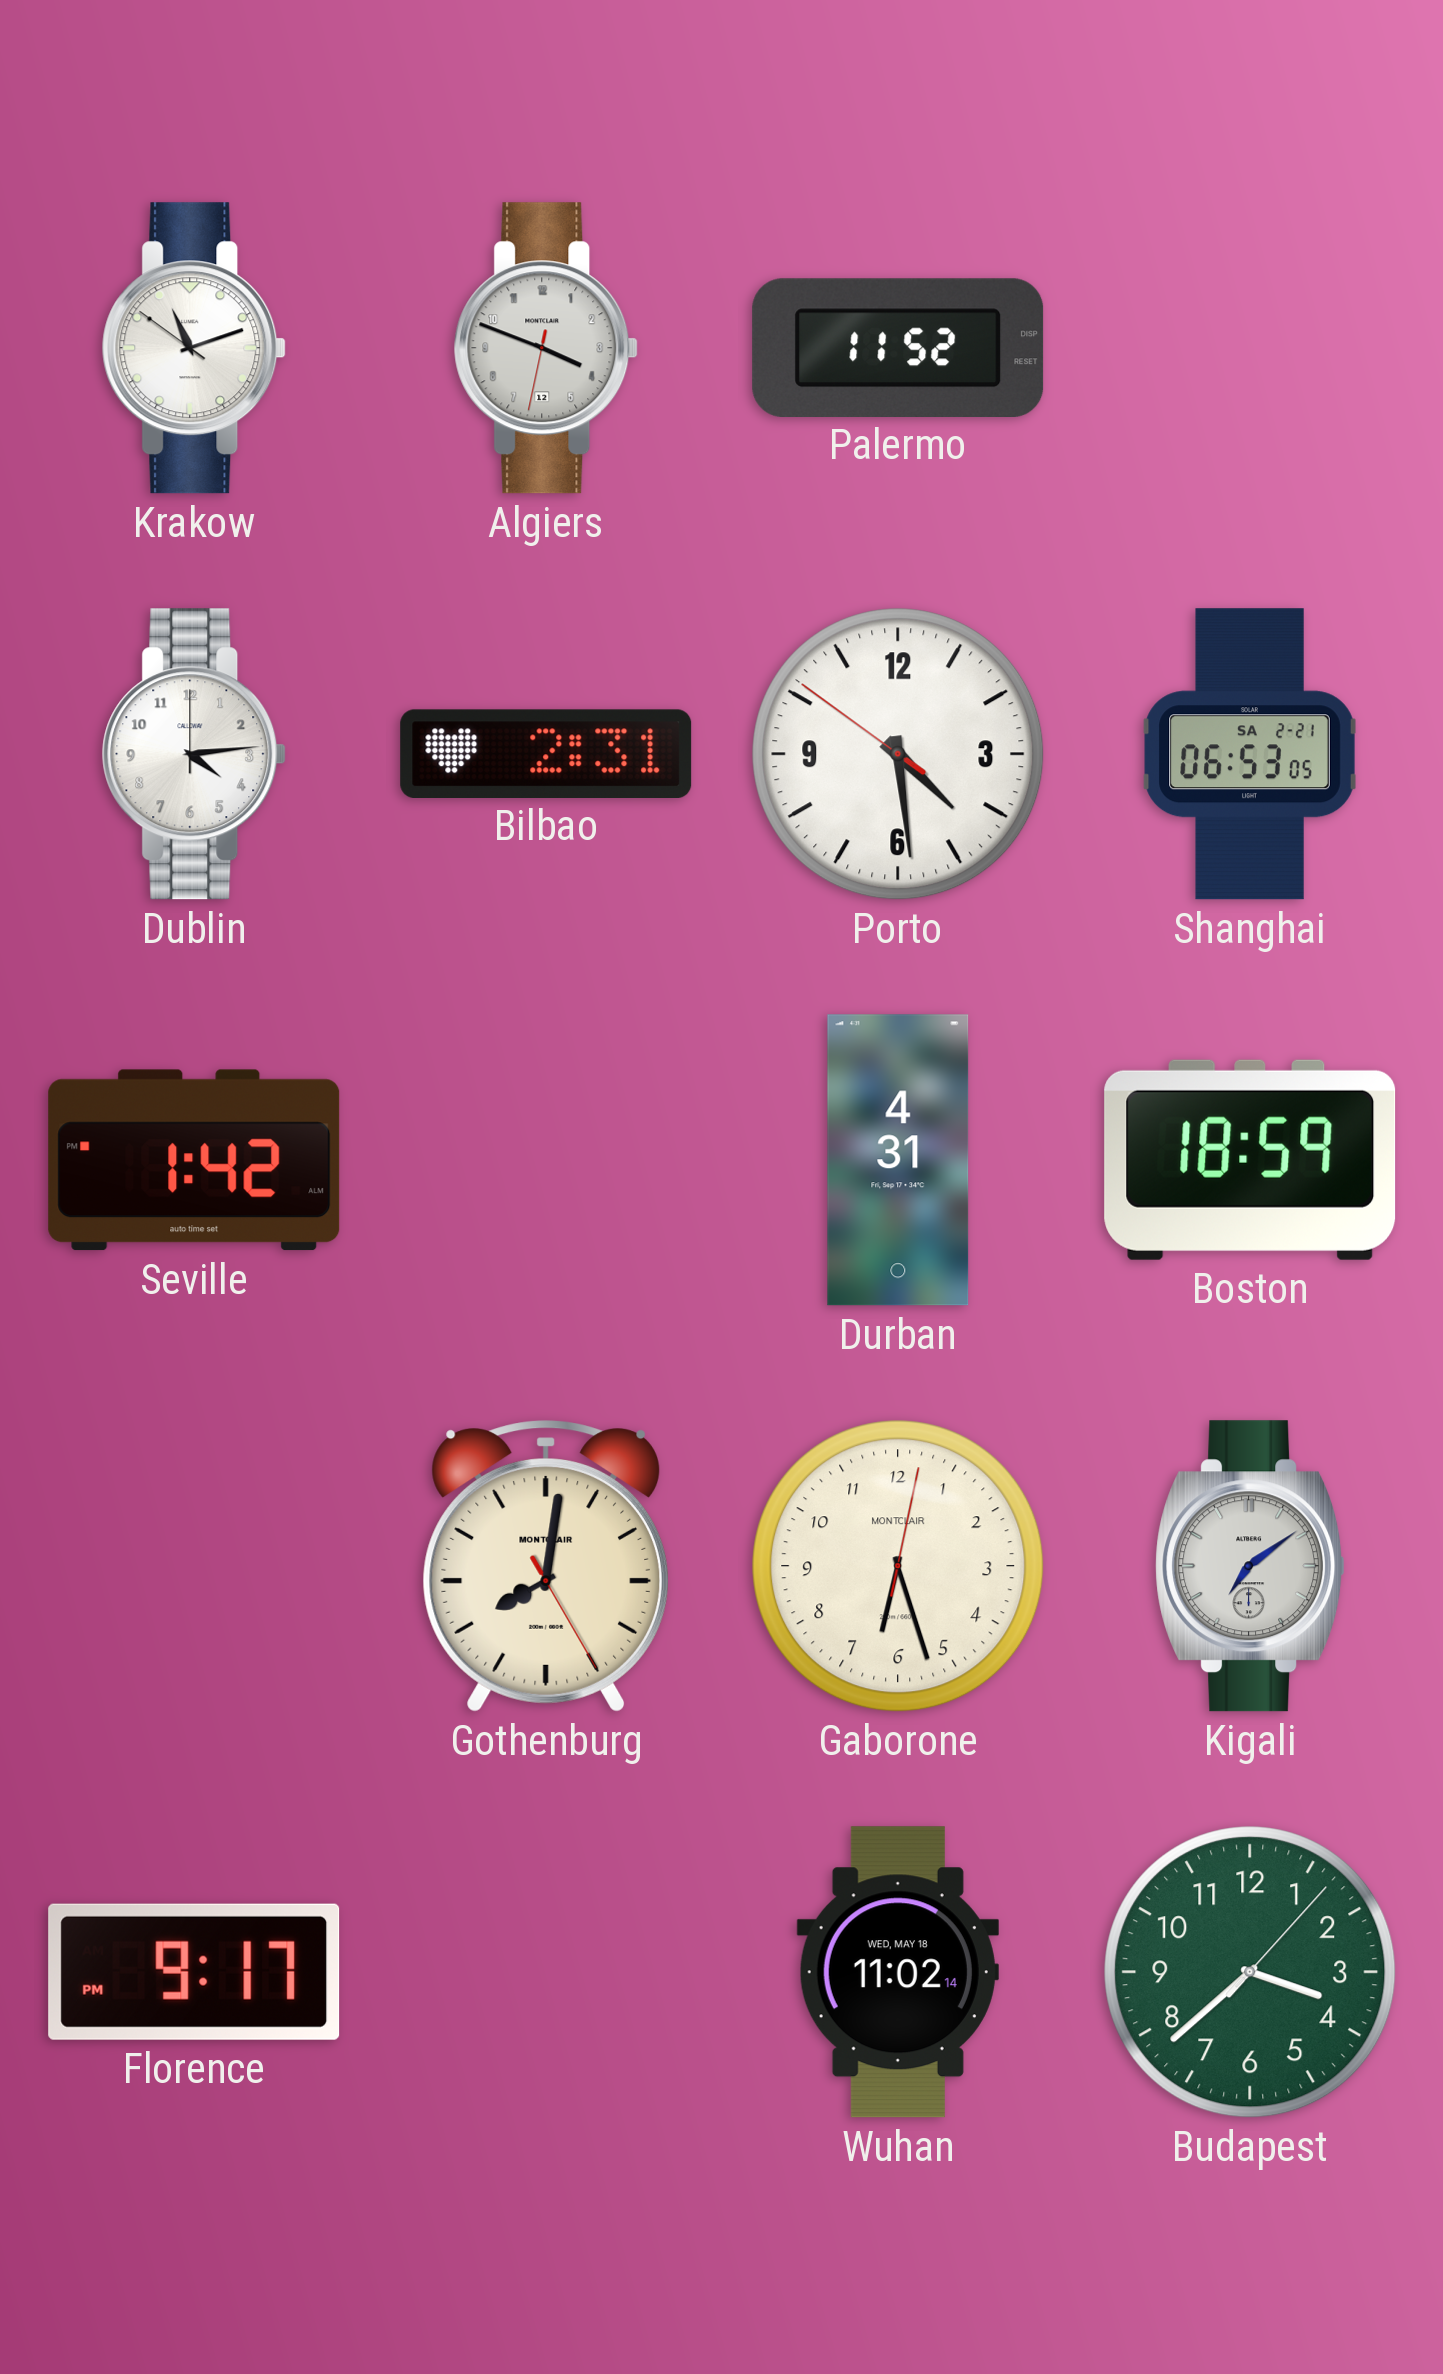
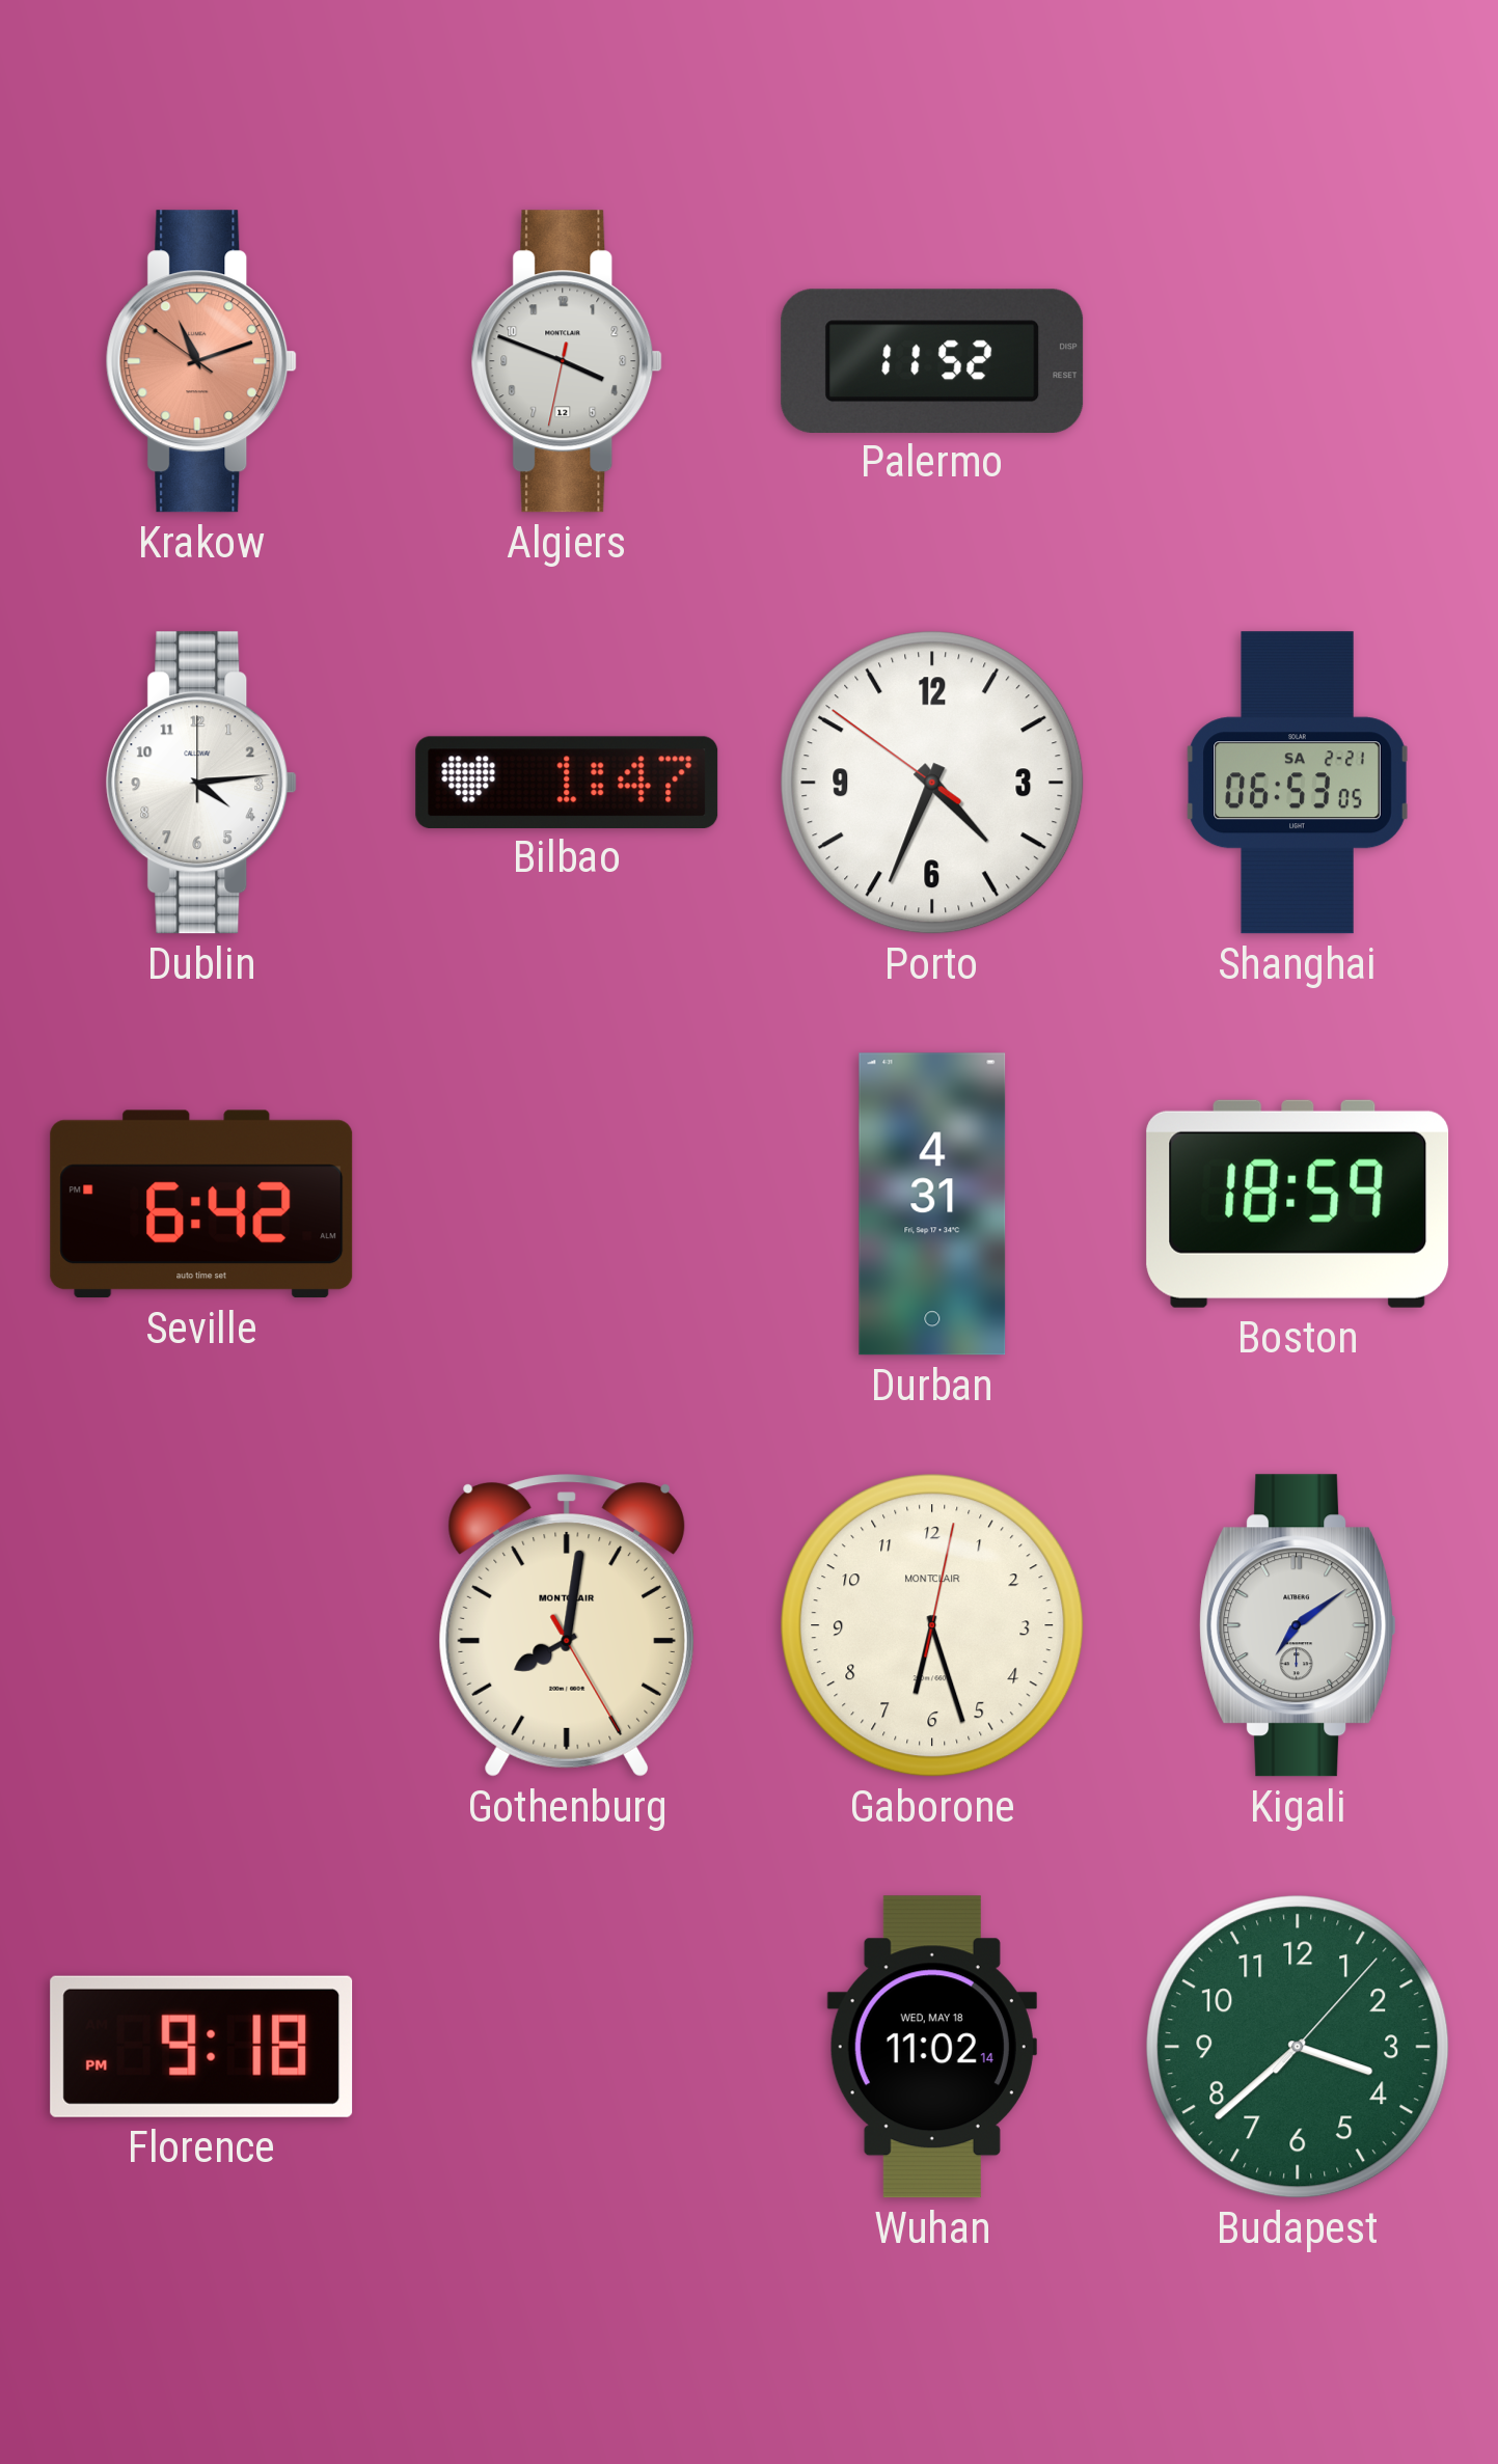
Krakow dial: white -> salmon (201, 361)
Bilbao: 2:31 -> 1:47 (567, 782)
Porto: 4:28 -> 4:33 (932, 783)
Seville: 1:42 -> 6:42 (201, 1204)
Florence: 9:17 -> 9:18 (201, 2047)
